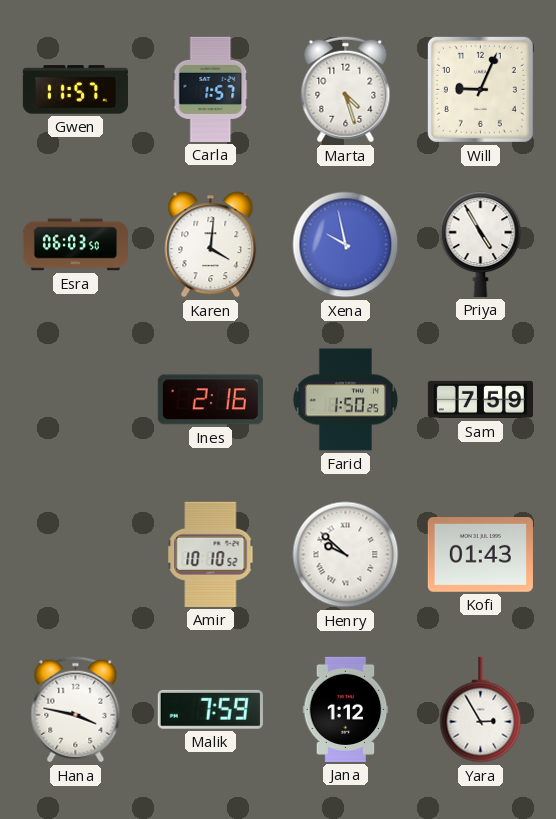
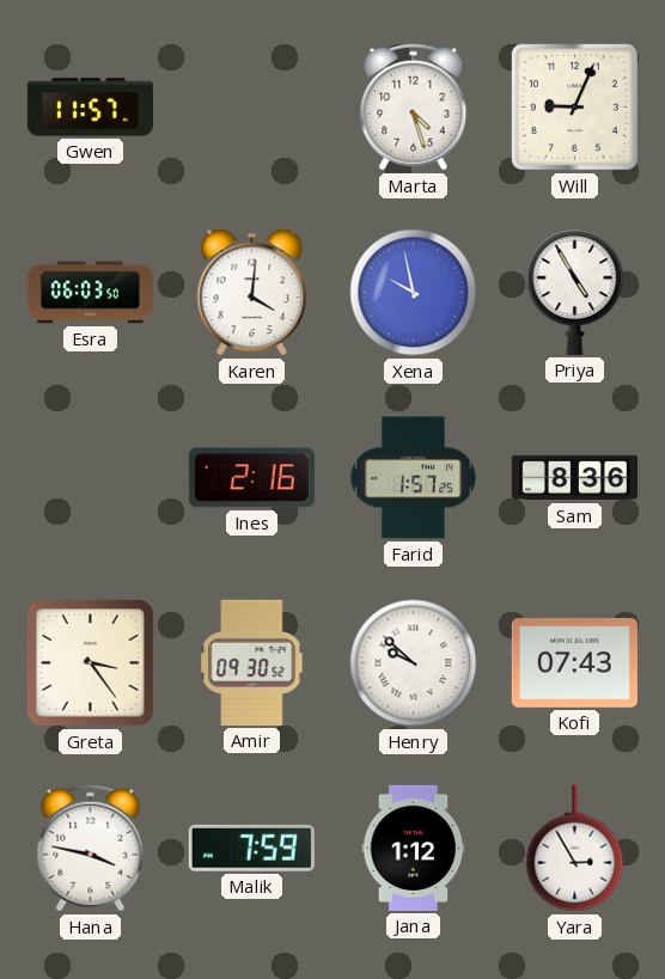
Carla: 1:57 -> none (211, 89)
Farid: 1:50 -> 1:57 (413, 478)
Sam: 7:59 -> 8:36 (574, 478)
Greta: none -> 3:24 (90, 662)
Amir: 10:10 -> 09:30 (252, 662)
Kofi: 01:43 -> 07:43 (574, 663)
